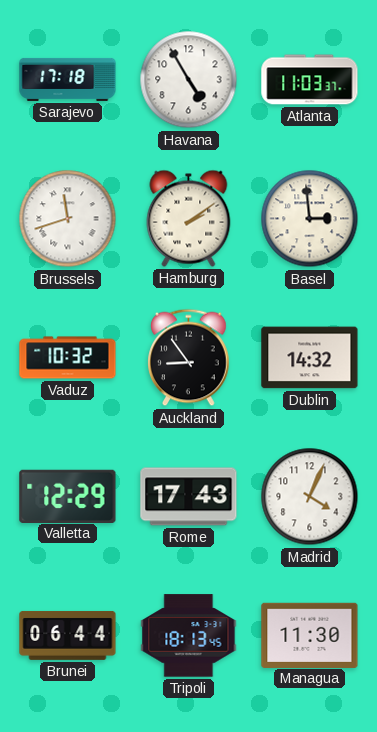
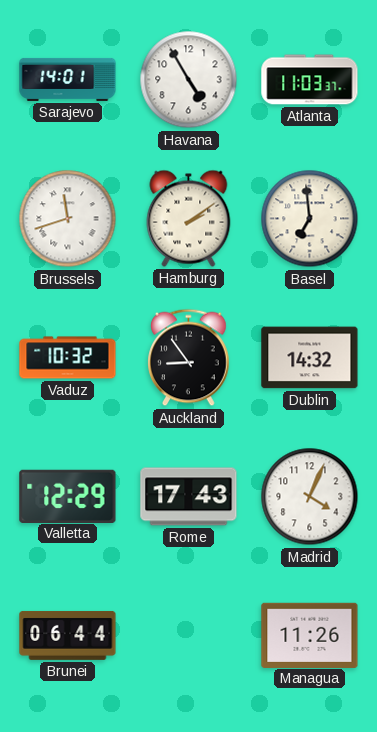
Sarajevo: 17:18 -> 14:01 (68, 79)
Basel: 2:59 -> 6:59 (310, 219)
Tripoli: 18:13 -> none (189, 636)
Managua: 11:30 -> 11:26 (310, 635)
